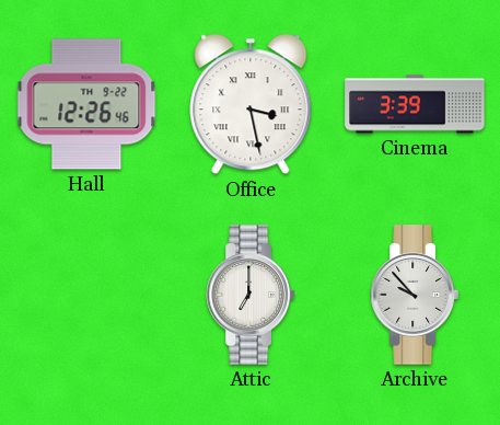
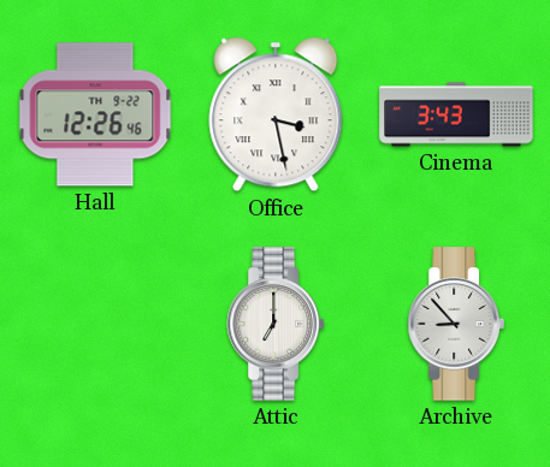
Cinema: 3:39 -> 3:43 (456, 114)
Archive: 9:53 -> 8:53 (456, 324)
